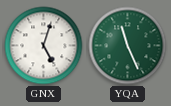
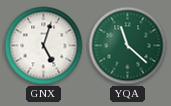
YQA: 11:26 -> 11:22 (128, 46)
